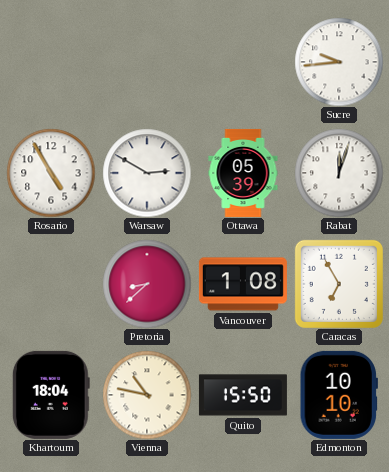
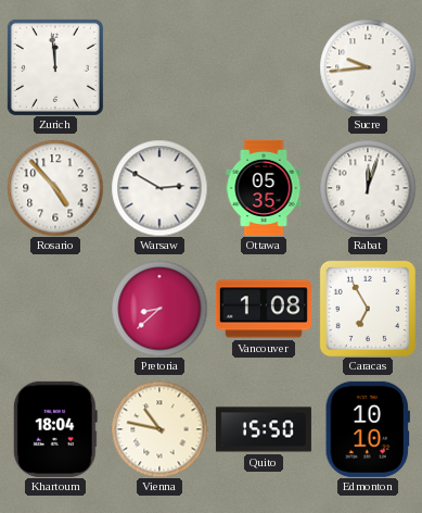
Zurich: none -> 11:59 (55, 67)
Rosario: 4:55 -> 4:53 (55, 188)
Ottawa: 05:39 -> 05:35 (264, 188)
